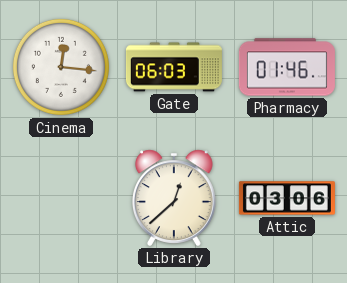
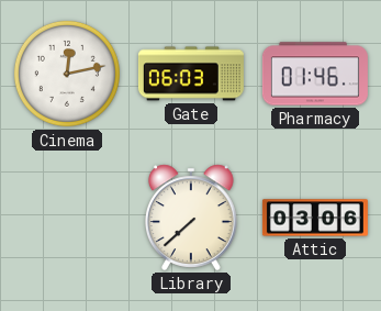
Cinema: 12:16 -> 12:13 (67, 74)
Library: 12:38 -> 7:38 (192, 218)
